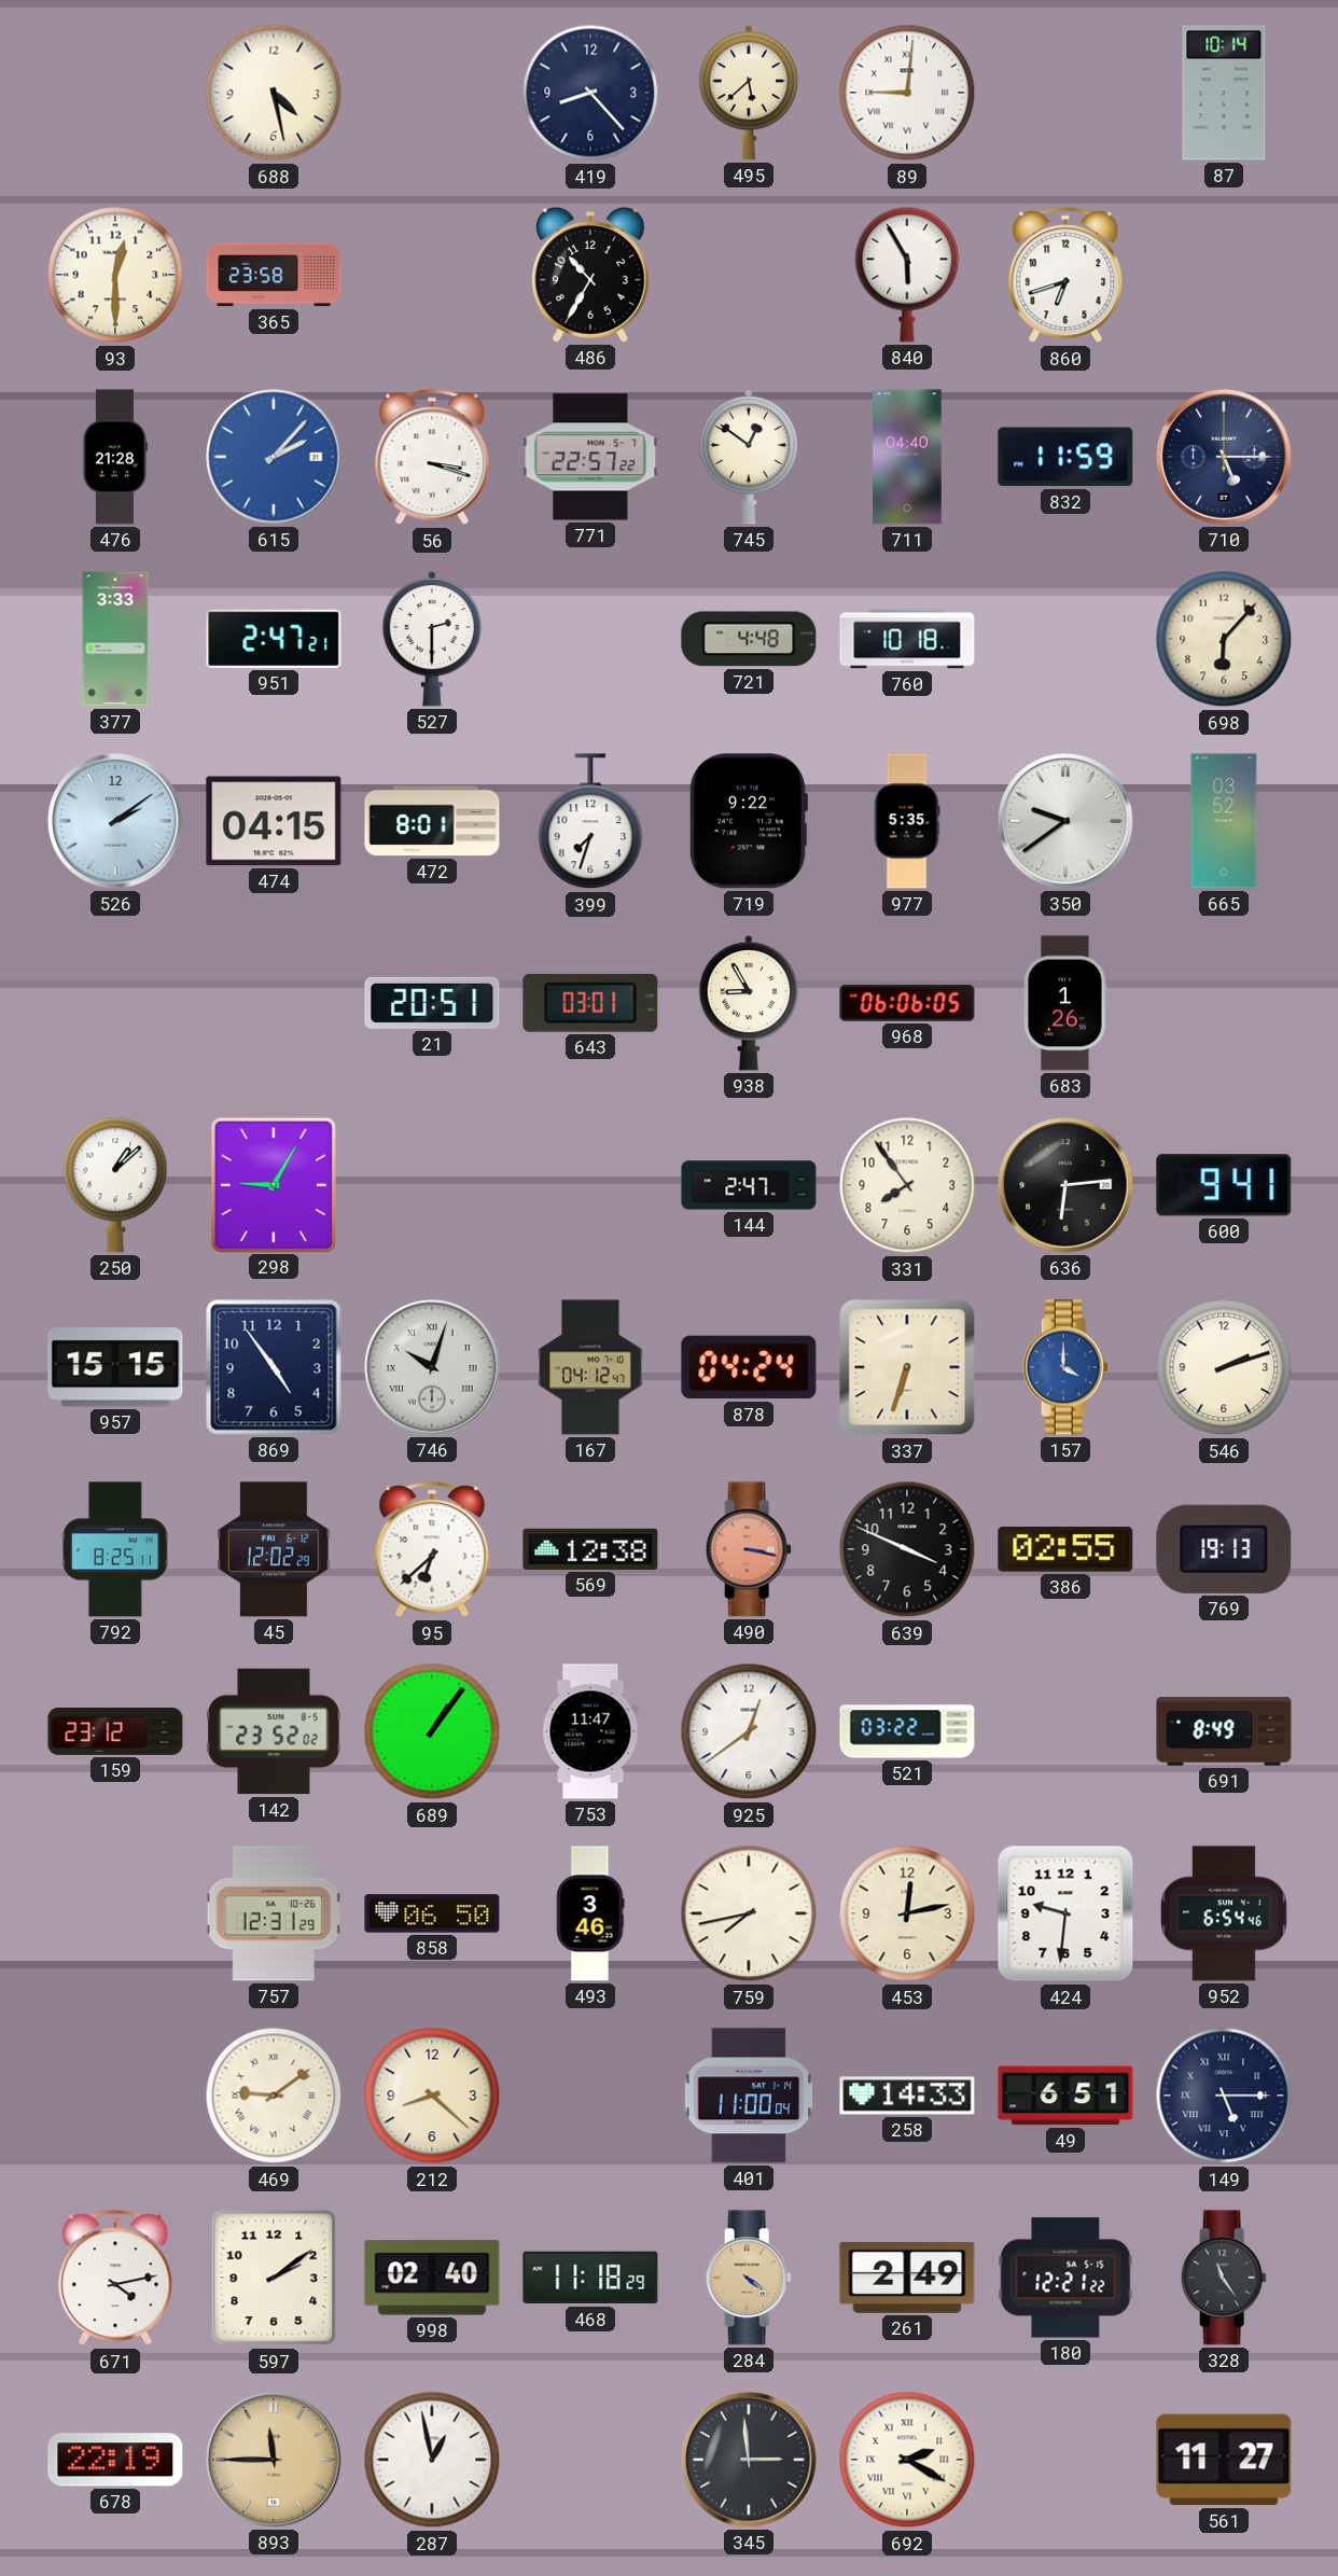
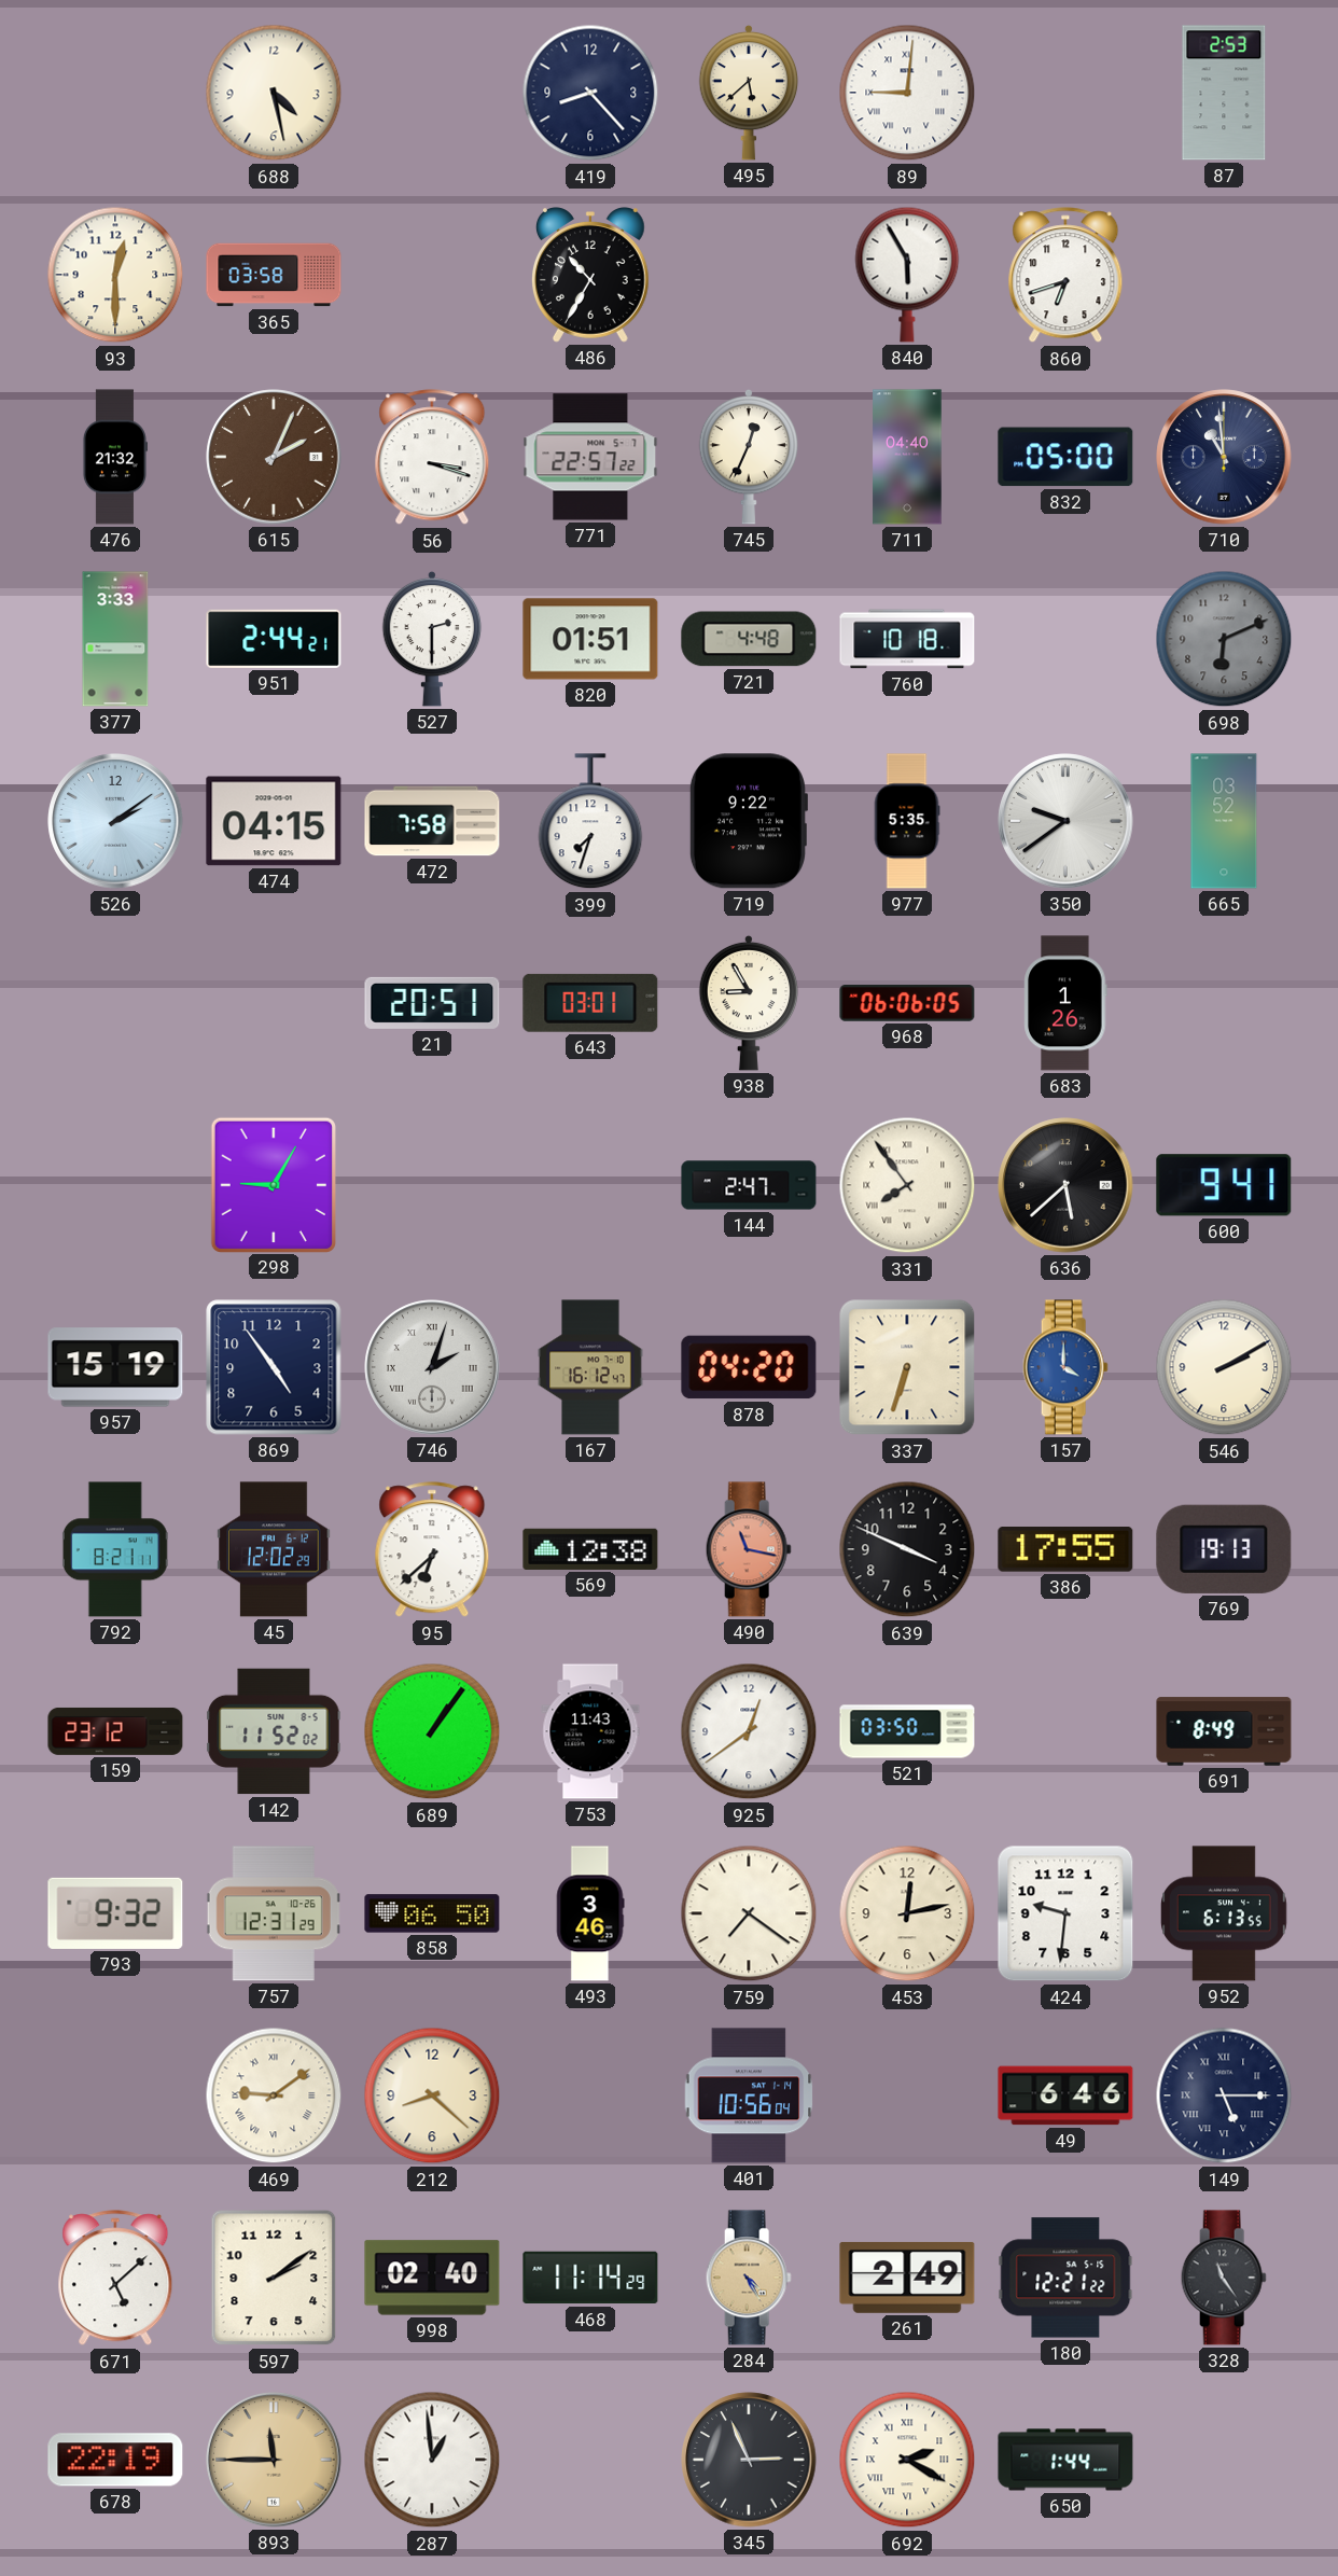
87: 10:14 -> 2:53 (1224, 93)
365: 23:58 -> 03:58 (274, 275)
476: 21:28 -> 21:32 (114, 457)
615: 2:07 -> 2:04 (274, 457)
615 dial: blue -> brown (274, 457)
745: 12:51 -> 12:34 (749, 457)
832: 11:59 -> 05:00 (1065, 457)
710: 5:15 -> 10:59 (1224, 457)
951: 2:47 -> 2:44 (274, 639)
820: none -> 01:51 (590, 639)
698: 6:07 -> 6:11 (1224, 639)
698 dial: cream -> grey (1224, 639)
472: 8:01 -> 7:58 (432, 821)
250: 1:08 -> none (115, 1185)
331 numerals: Arabic -> Roman (907, 1185)
636: 6:14 -> 5:38 (1065, 1185)
957: 15:15 -> 15:19 (115, 1367)
746: 10:03 -> 2:03 (432, 1367)
167: 04:12 -> 16:12 (590, 1367)
878: 04:24 -> 04:20 (749, 1367)
546: 2:12 -> 2:10 (1224, 1367)
792: 8:25 -> 8:21 (115, 1549)
490: 3:17 -> 11:17 (749, 1549)
386: 02:55 -> 17:55 (1065, 1550)
142: 23:52 -> 11:52 (274, 1731)
753: 11:47 -> 11:43 (590, 1731)
521: 03:22 -> 03:50 (907, 1731)
793: none -> 9:32 (115, 1913)
759: 7:43 -> 7:21 (749, 1913)
952: 6:54 -> 6:13 (1225, 1913)
401: 11:00 -> 10:56 (749, 2095)
258: 14:33 -> none (907, 2095)
49: 6:51 -> 6:46 (1065, 2095)
671: 4:13 -> 5:08 (115, 2279)
468: 11:18 -> 11:14 (590, 2278)
284: 4:21 -> 4:25 (749, 2278)
287: 12:58 -> 12:59 (432, 2460)
345: 2:59 -> 2:56 (749, 2460)
650: none -> 1:44 (1065, 2460)
561: 11:27 -> none (1224, 2460)
